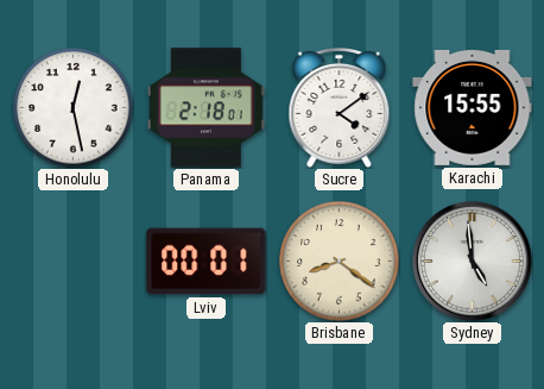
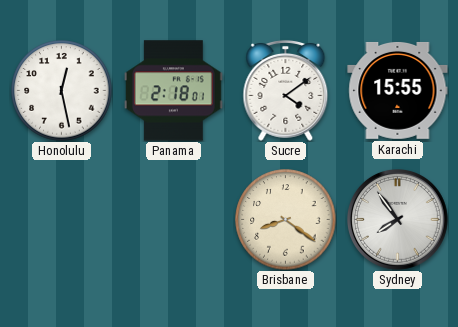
Lviv: 00:01 -> none (207, 262)
Sydney: 4:59 -> 7:54 (398, 220)
